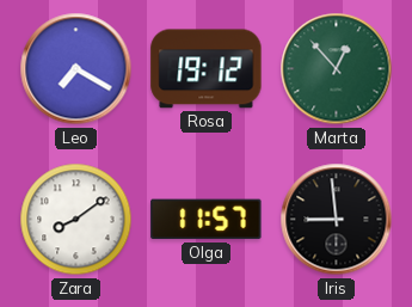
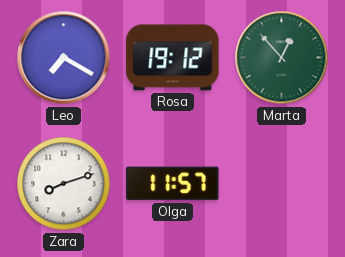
Zara: 8:09 -> 8:12 (64, 184)
Iris: 8:59 -> none (337, 220)
